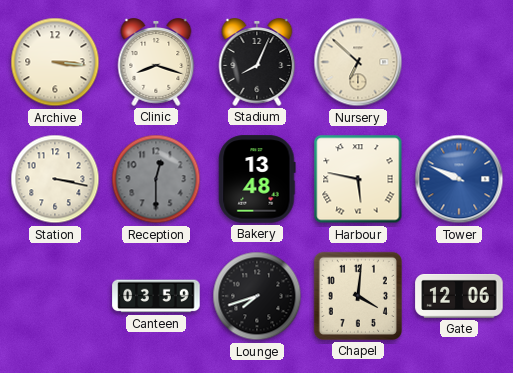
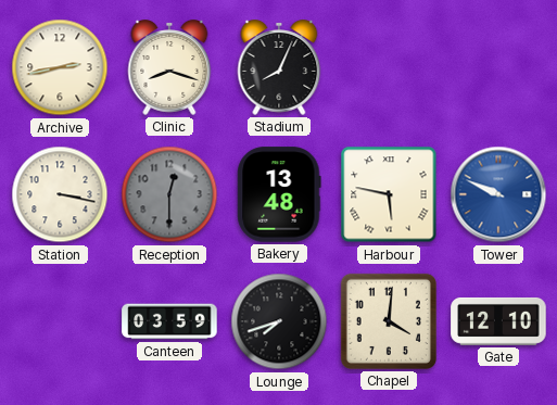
Archive: 3:16 -> 2:43 (60, 67)
Nursery: 6:52 -> none (358, 62)
Gate: 12:06 -> 12:10 (498, 321)
